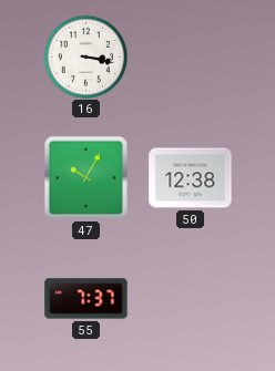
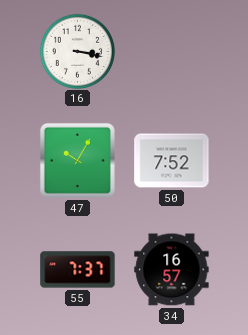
50: 12:38 -> 7:52 (172, 161)
34: none -> 16:57 (172, 270)
